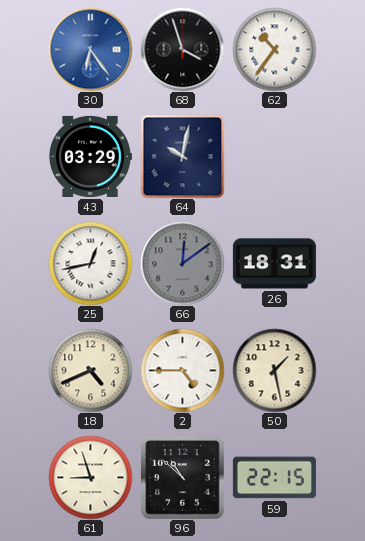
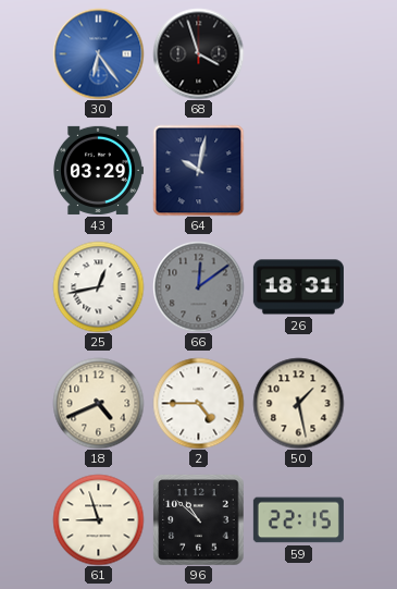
62: 10:36 -> none (274, 49)
